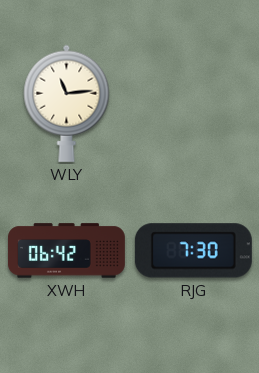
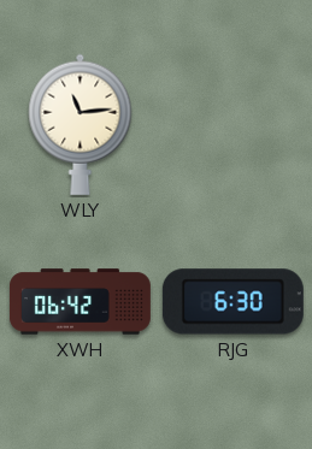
RJG: 7:30 -> 6:30 (232, 302)
